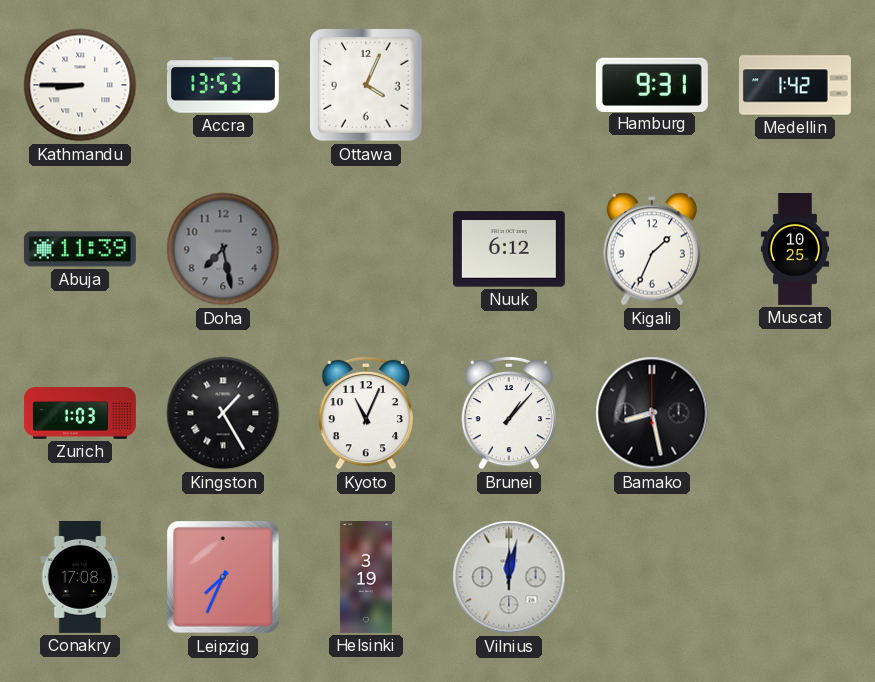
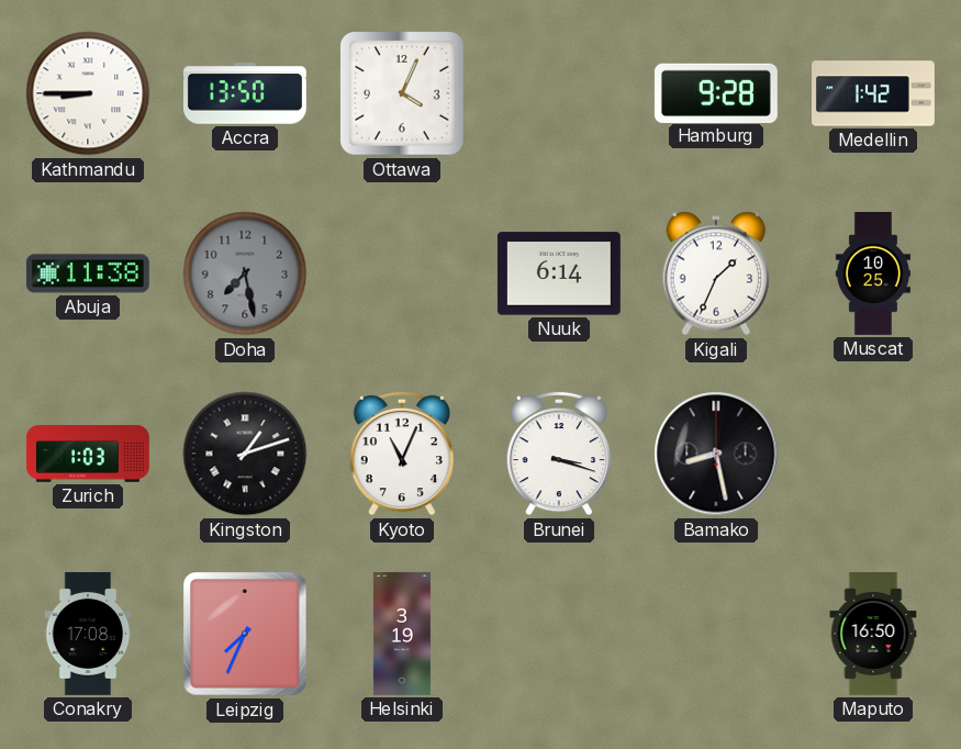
Accra: 13:53 -> 13:50 (245, 93)
Hamburg: 9:31 -> 9:28 (716, 92)
Abuja: 11:39 -> 11:38 (88, 273)
Nuuk: 6:12 -> 6:14 (559, 273)
Kingston: 1:25 -> 1:12 (245, 454)
Brunei: 1:07 -> 3:18 (559, 454)
Vilnius: 12:02 -> none (509, 577)
Maputo: none -> 16:50 (873, 634)
